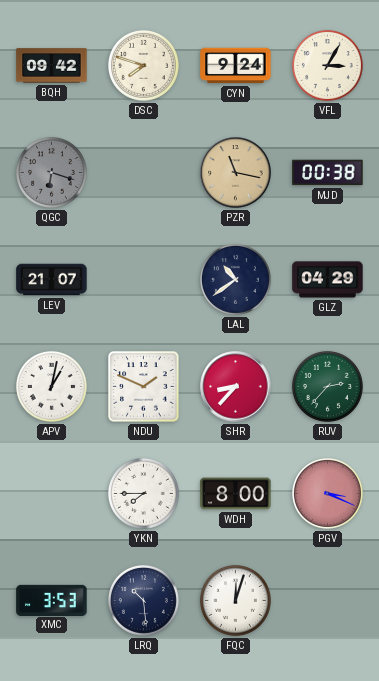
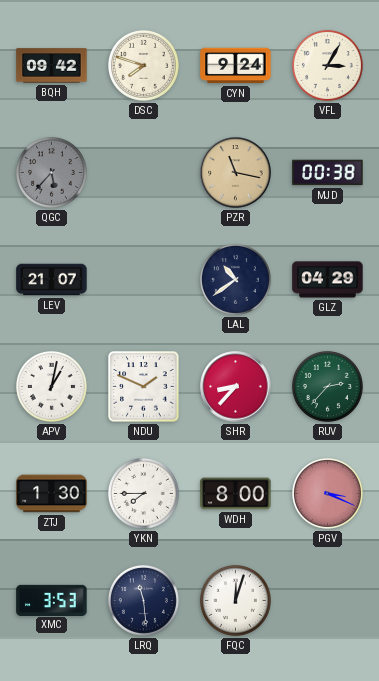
QGC: 6:18 -> 5:37 (51, 172)
ZTJ: none -> 1:30 (52, 494)
LRQ: 10:29 -> 11:29 (143, 600)
